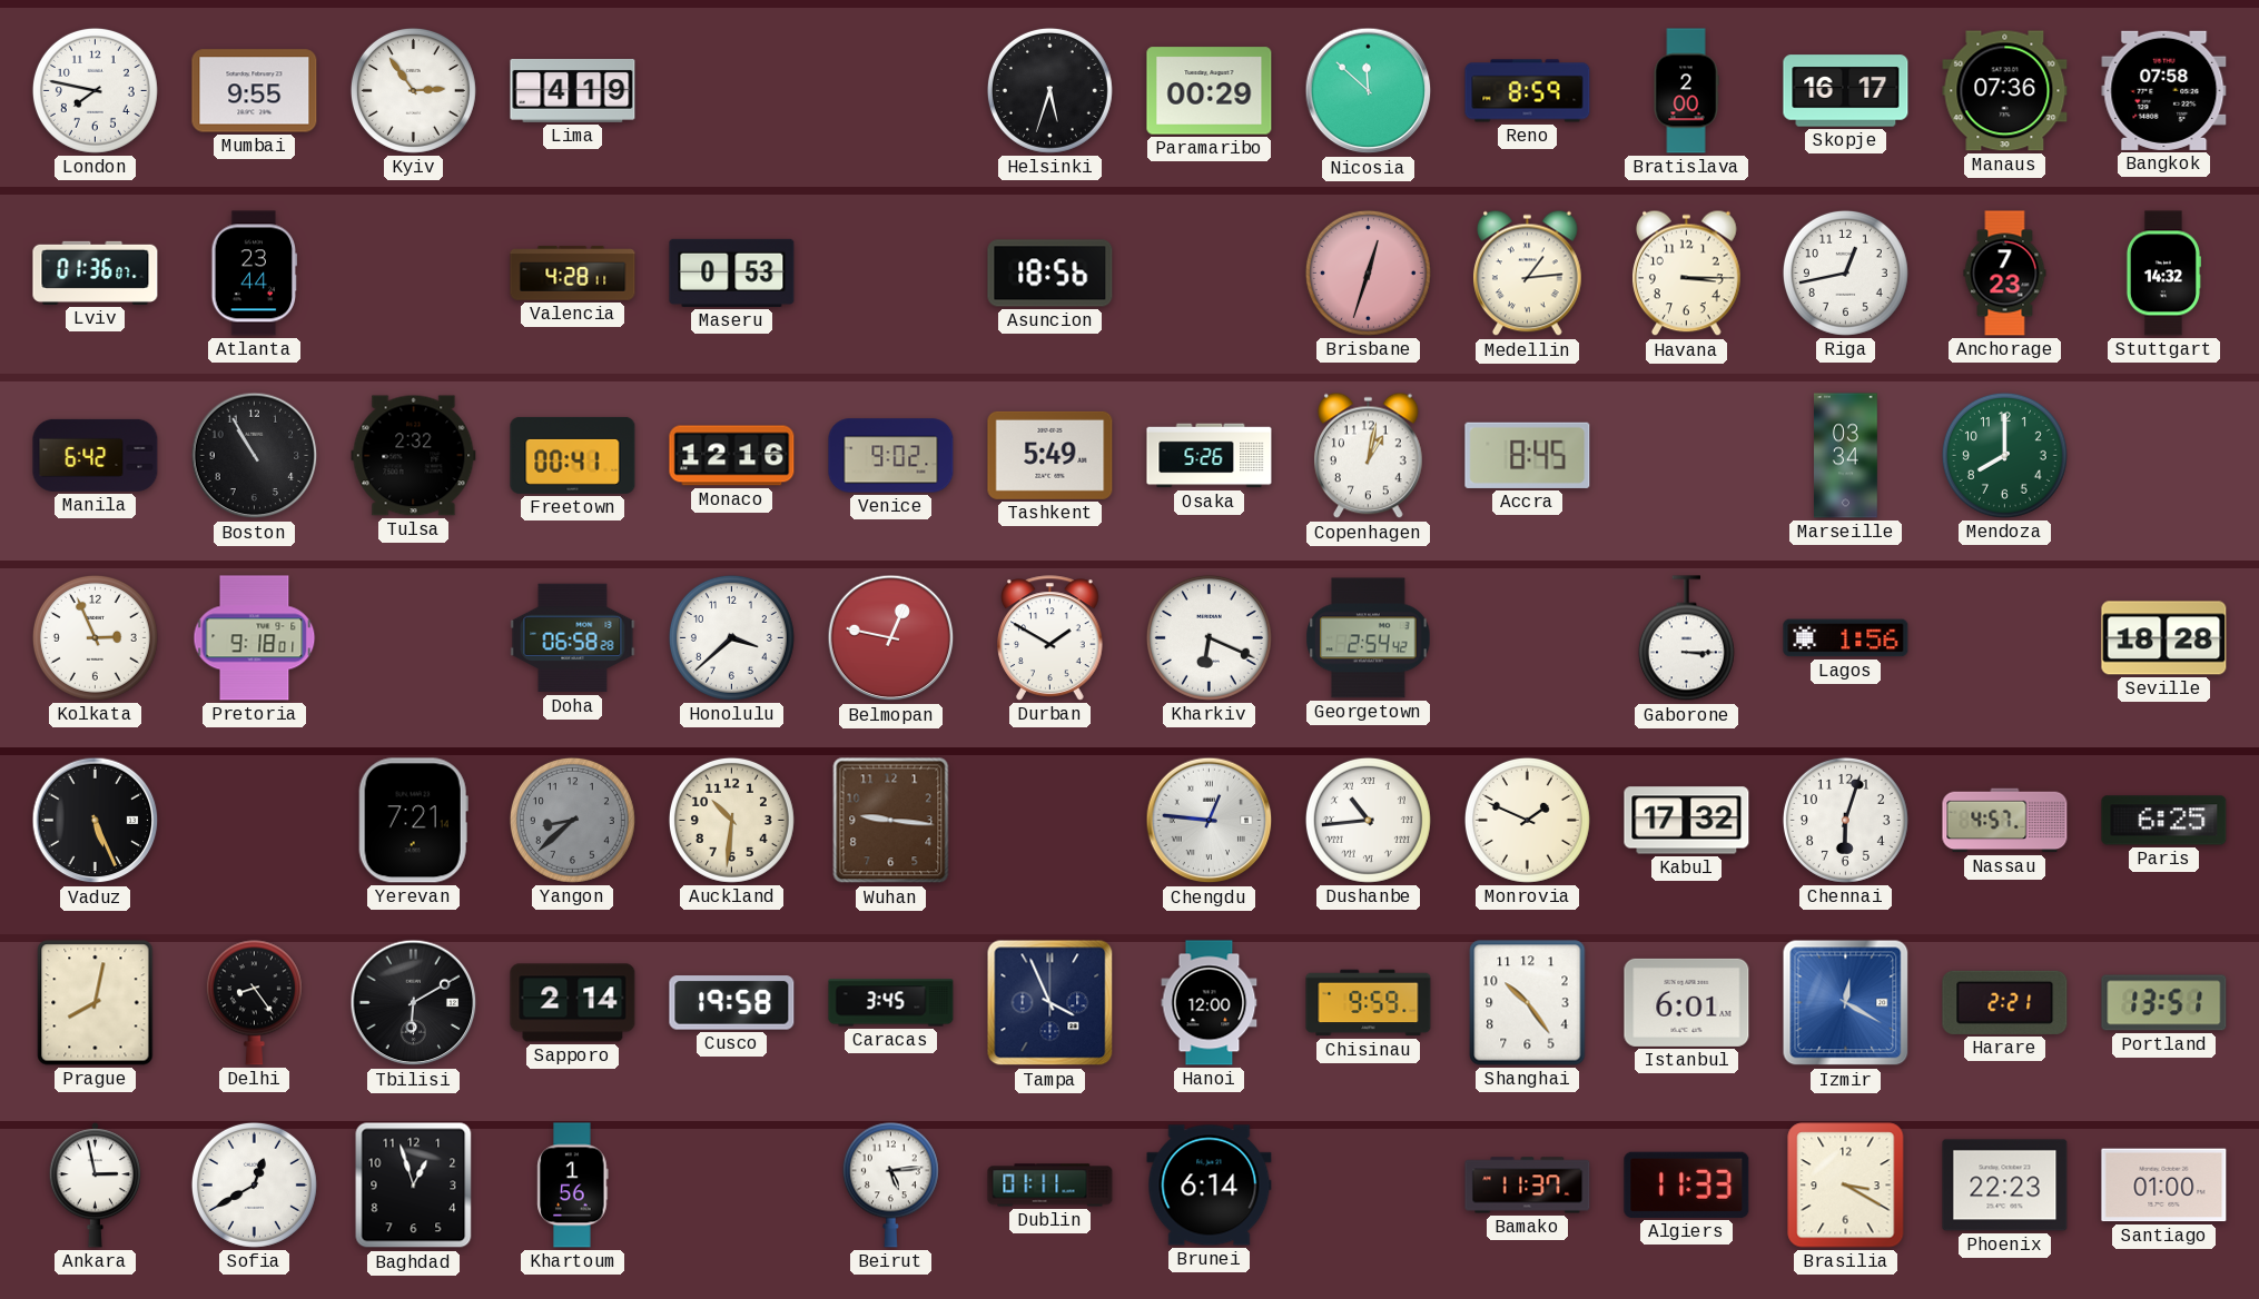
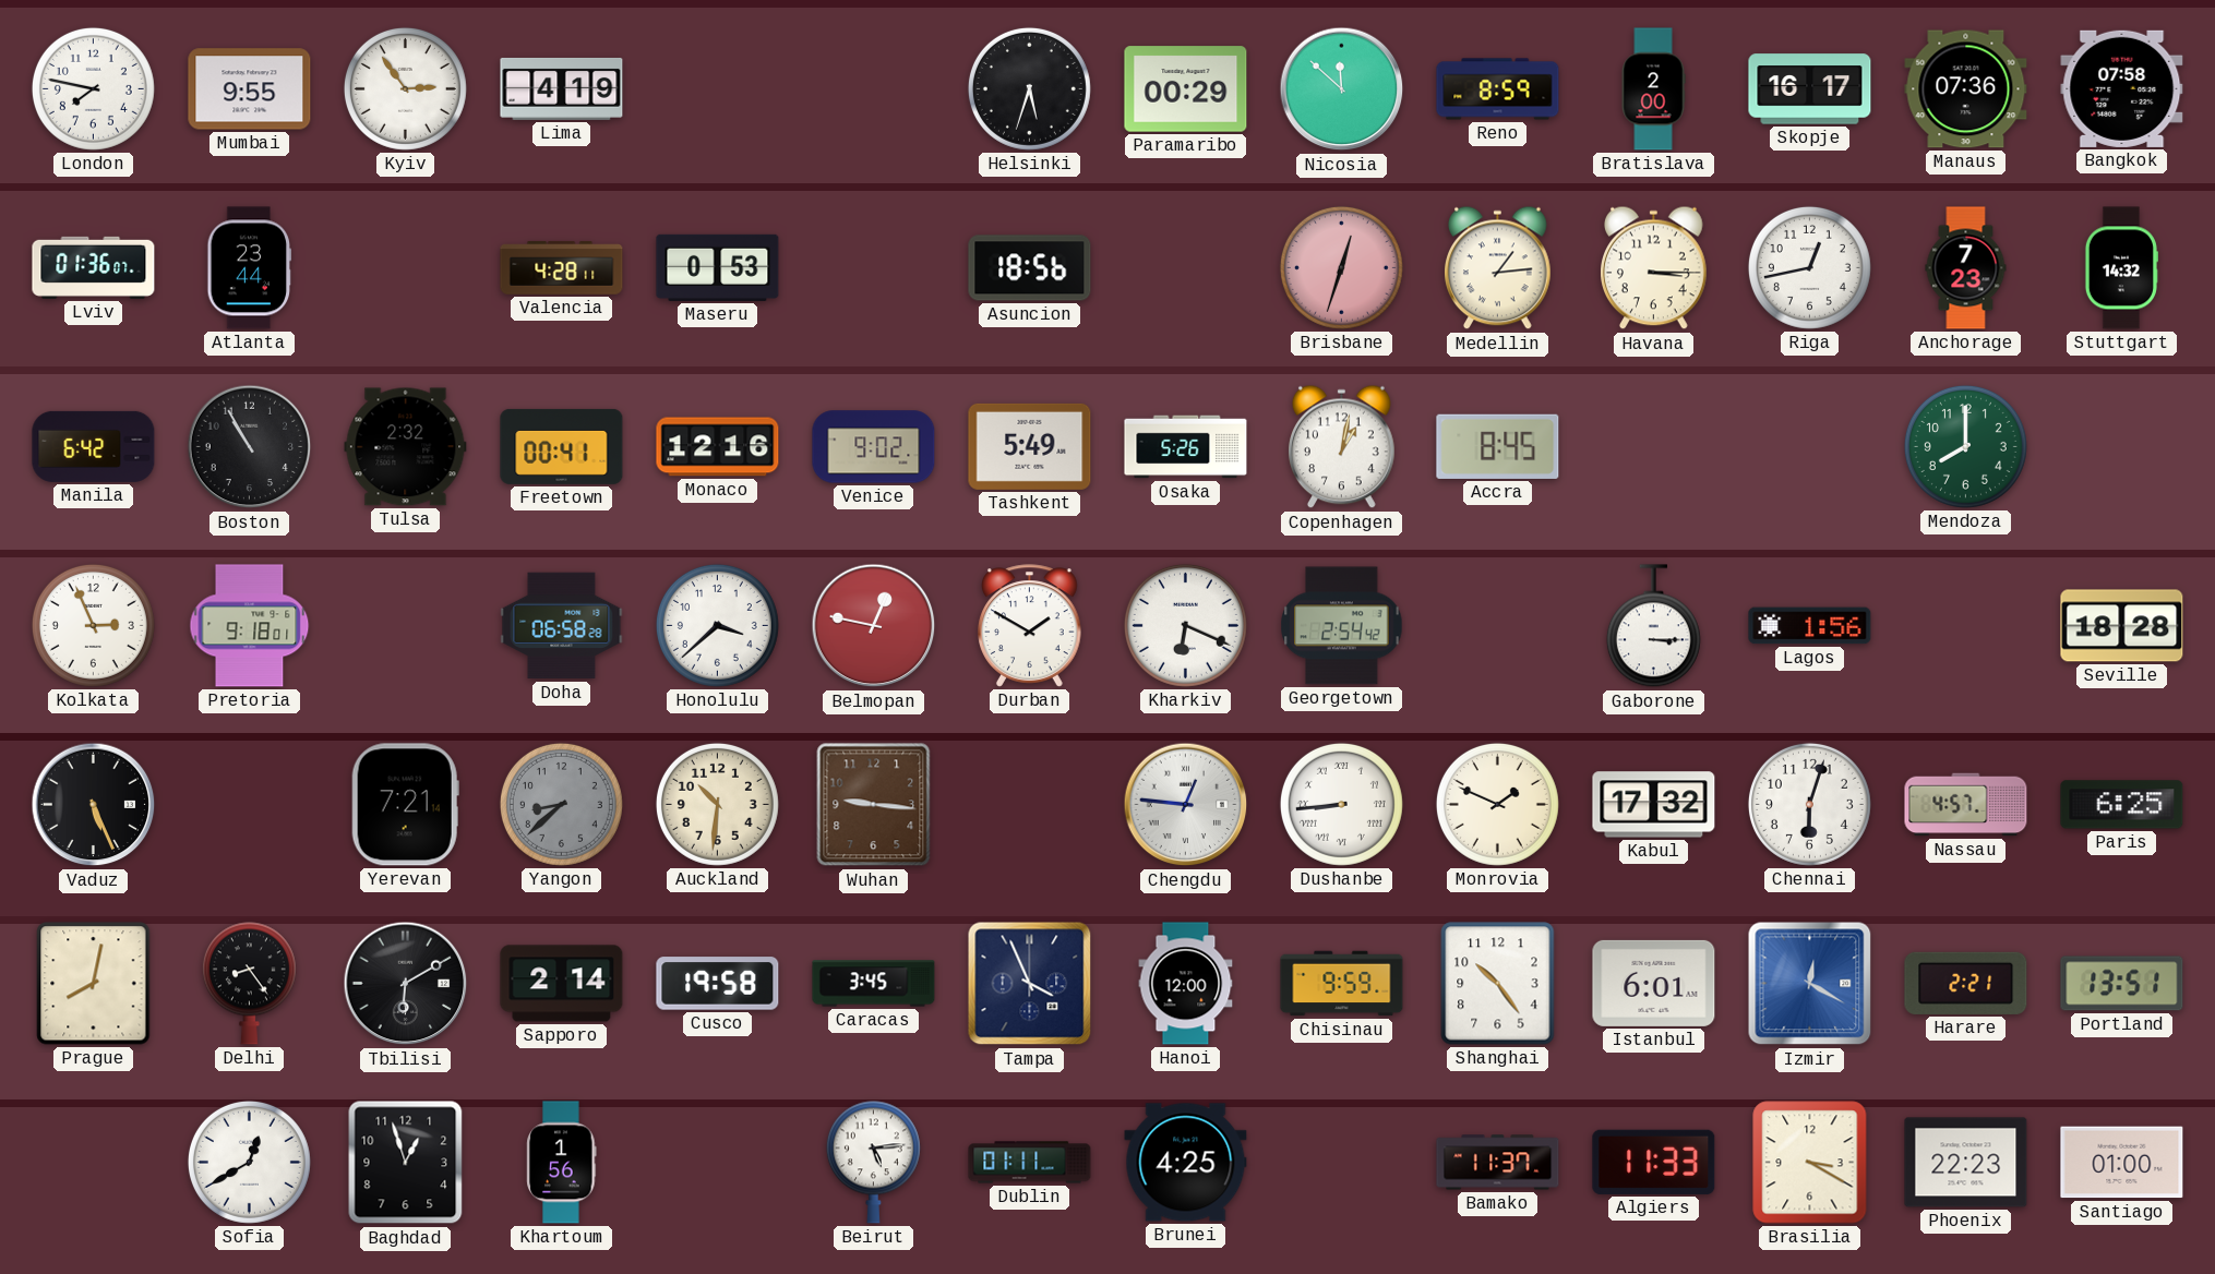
Marseille: 03:34 -> none (1846, 456)
Dushanbe: 10:44 -> 8:44 (1341, 804)
Ankara: 2:58 -> none (95, 1186)
Brunei: 6:14 -> 4:25 (1186, 1163)
